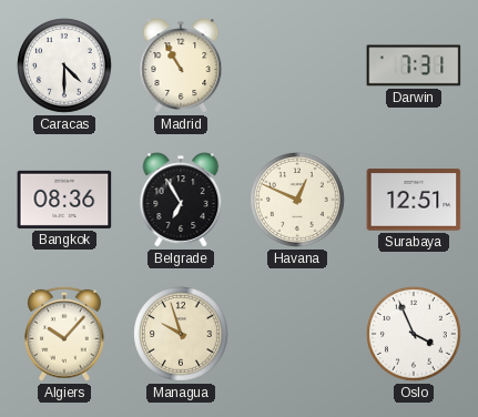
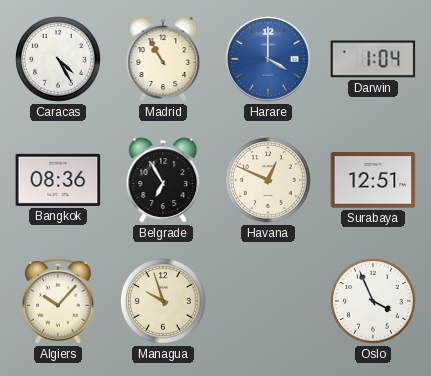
Caracas: 4:30 -> 4:25 (58, 59)
Harare: none -> 4:00 (268, 59)
Darwin: 7:31 -> 1:04 (373, 59)
